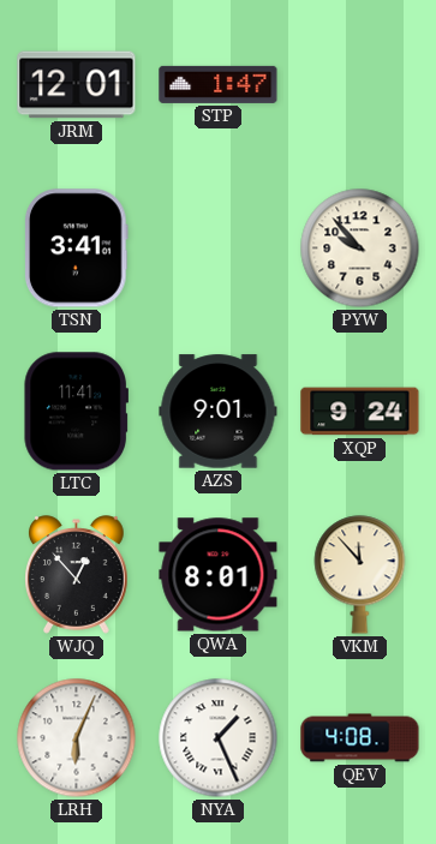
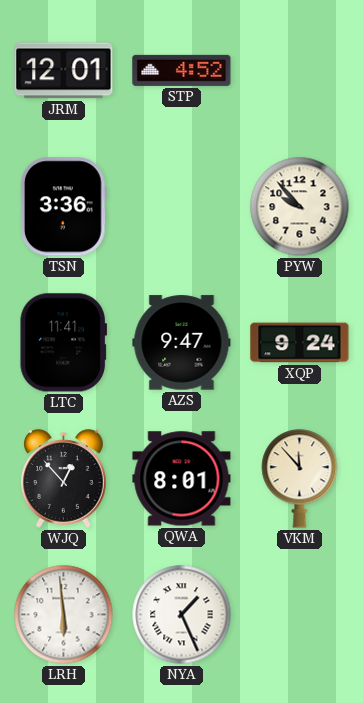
STP: 1:47 -> 4:52 (182, 70)
TSN: 3:41 -> 3:36 (63, 207)
AZS: 9:01 -> 9:47 (182, 343)
LRH: 6:04 -> 5:59 (64, 615)
QEV: 4:08 -> none (360, 738)
